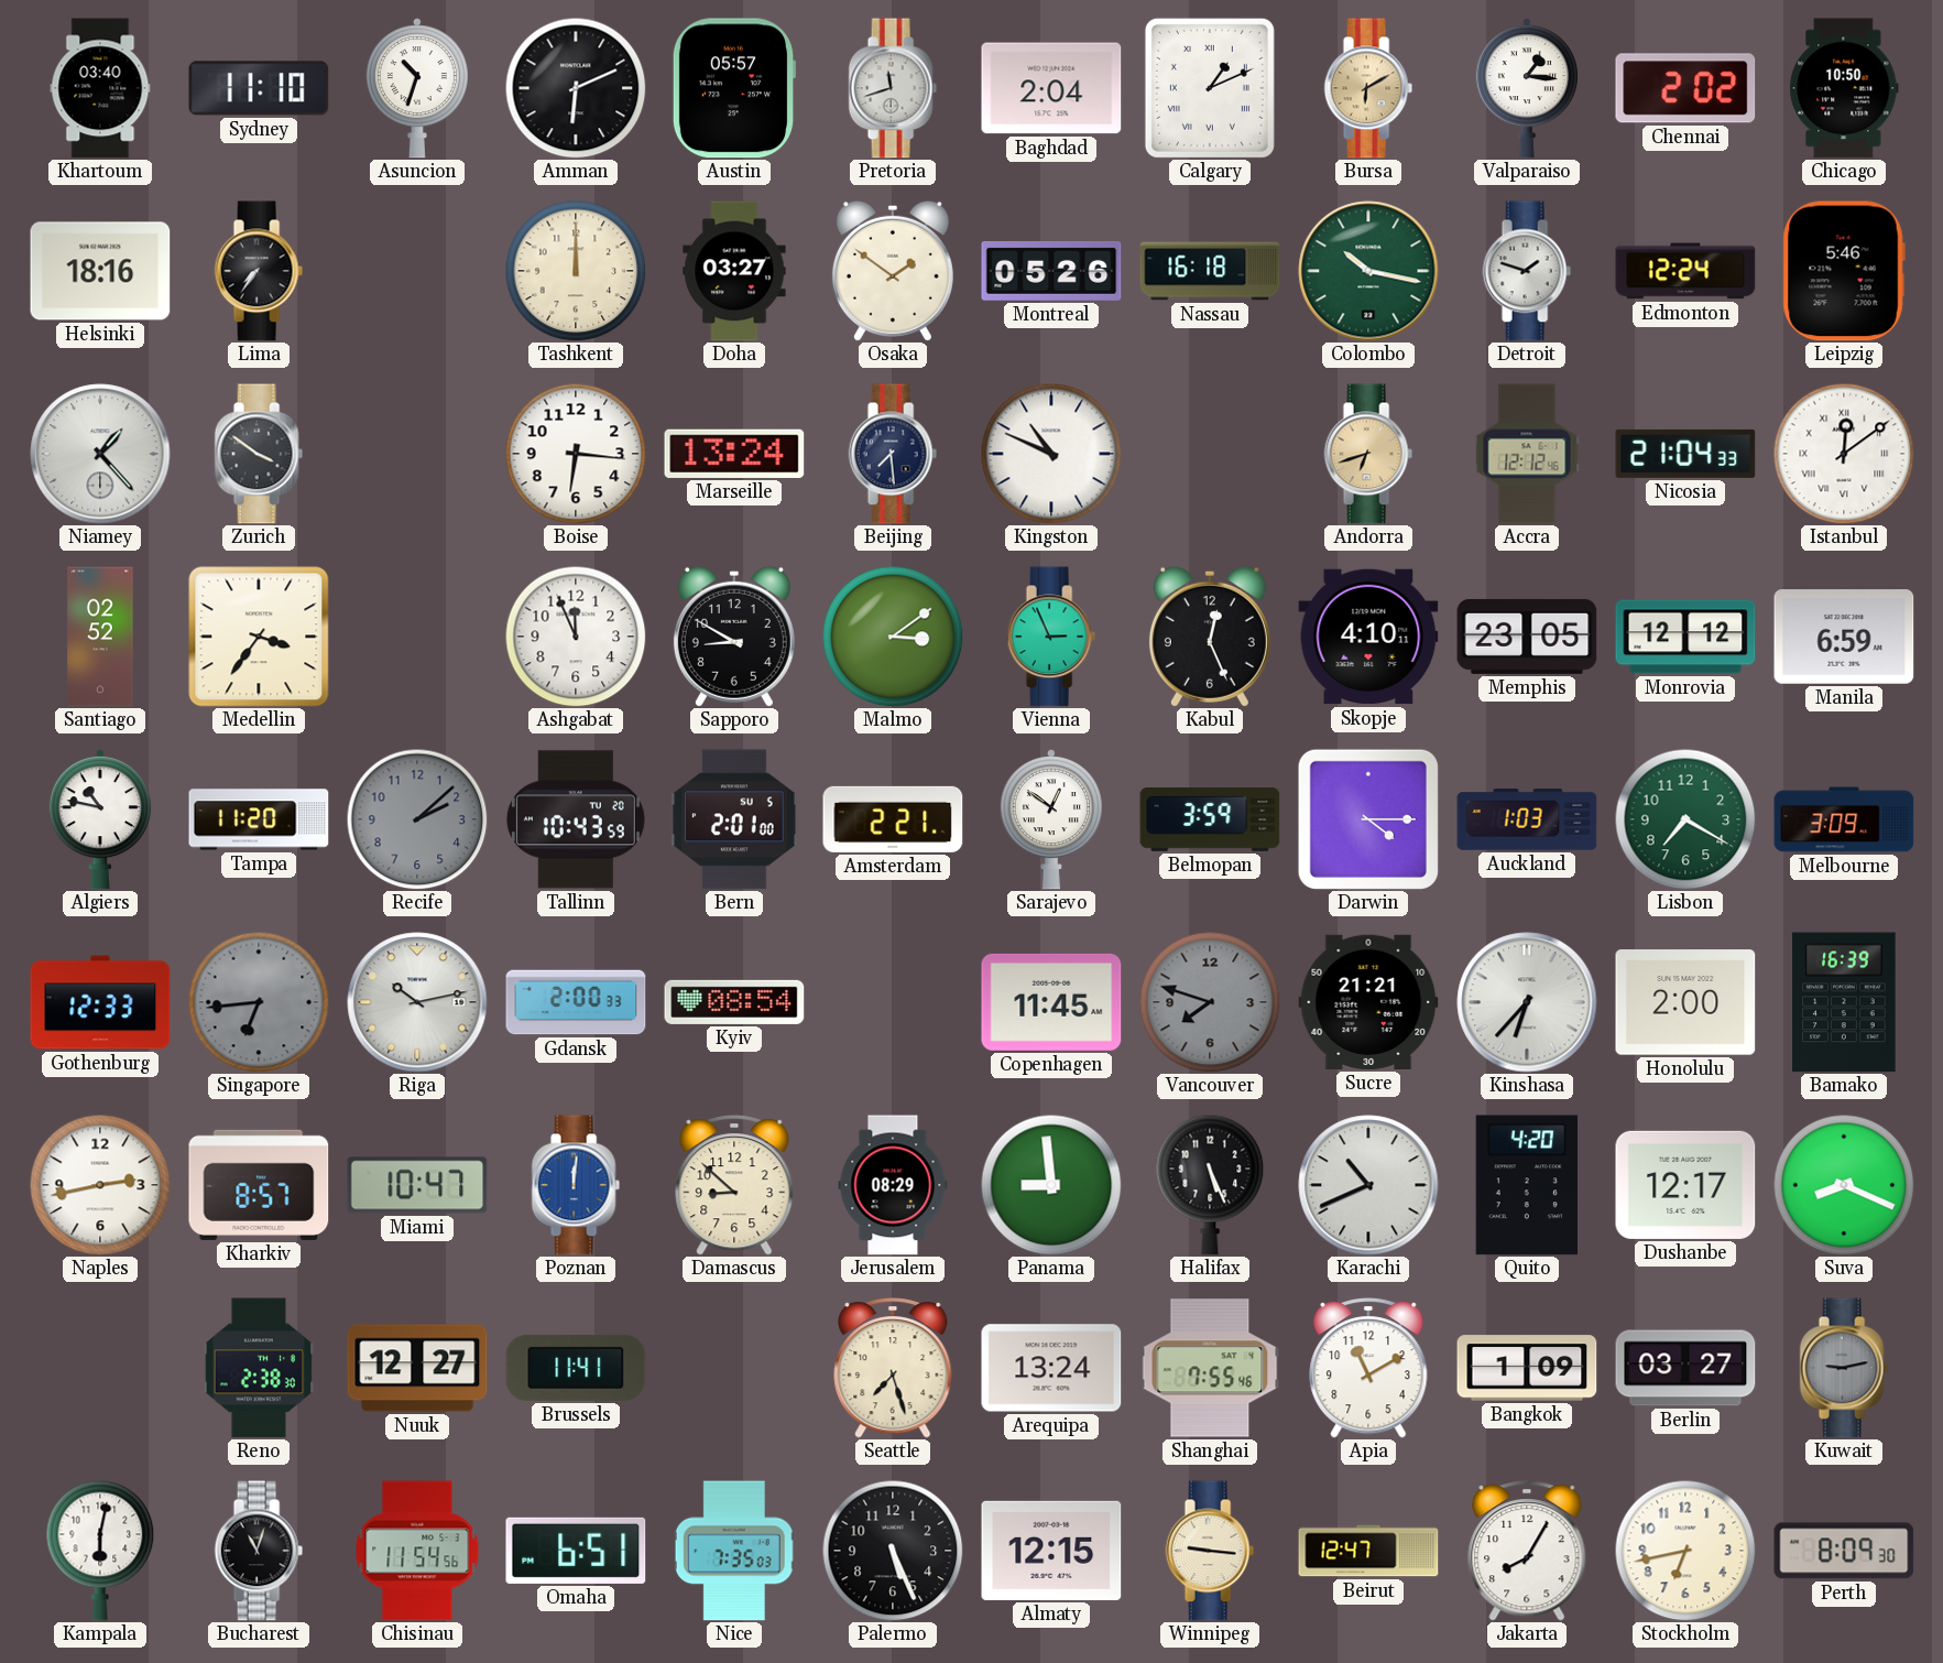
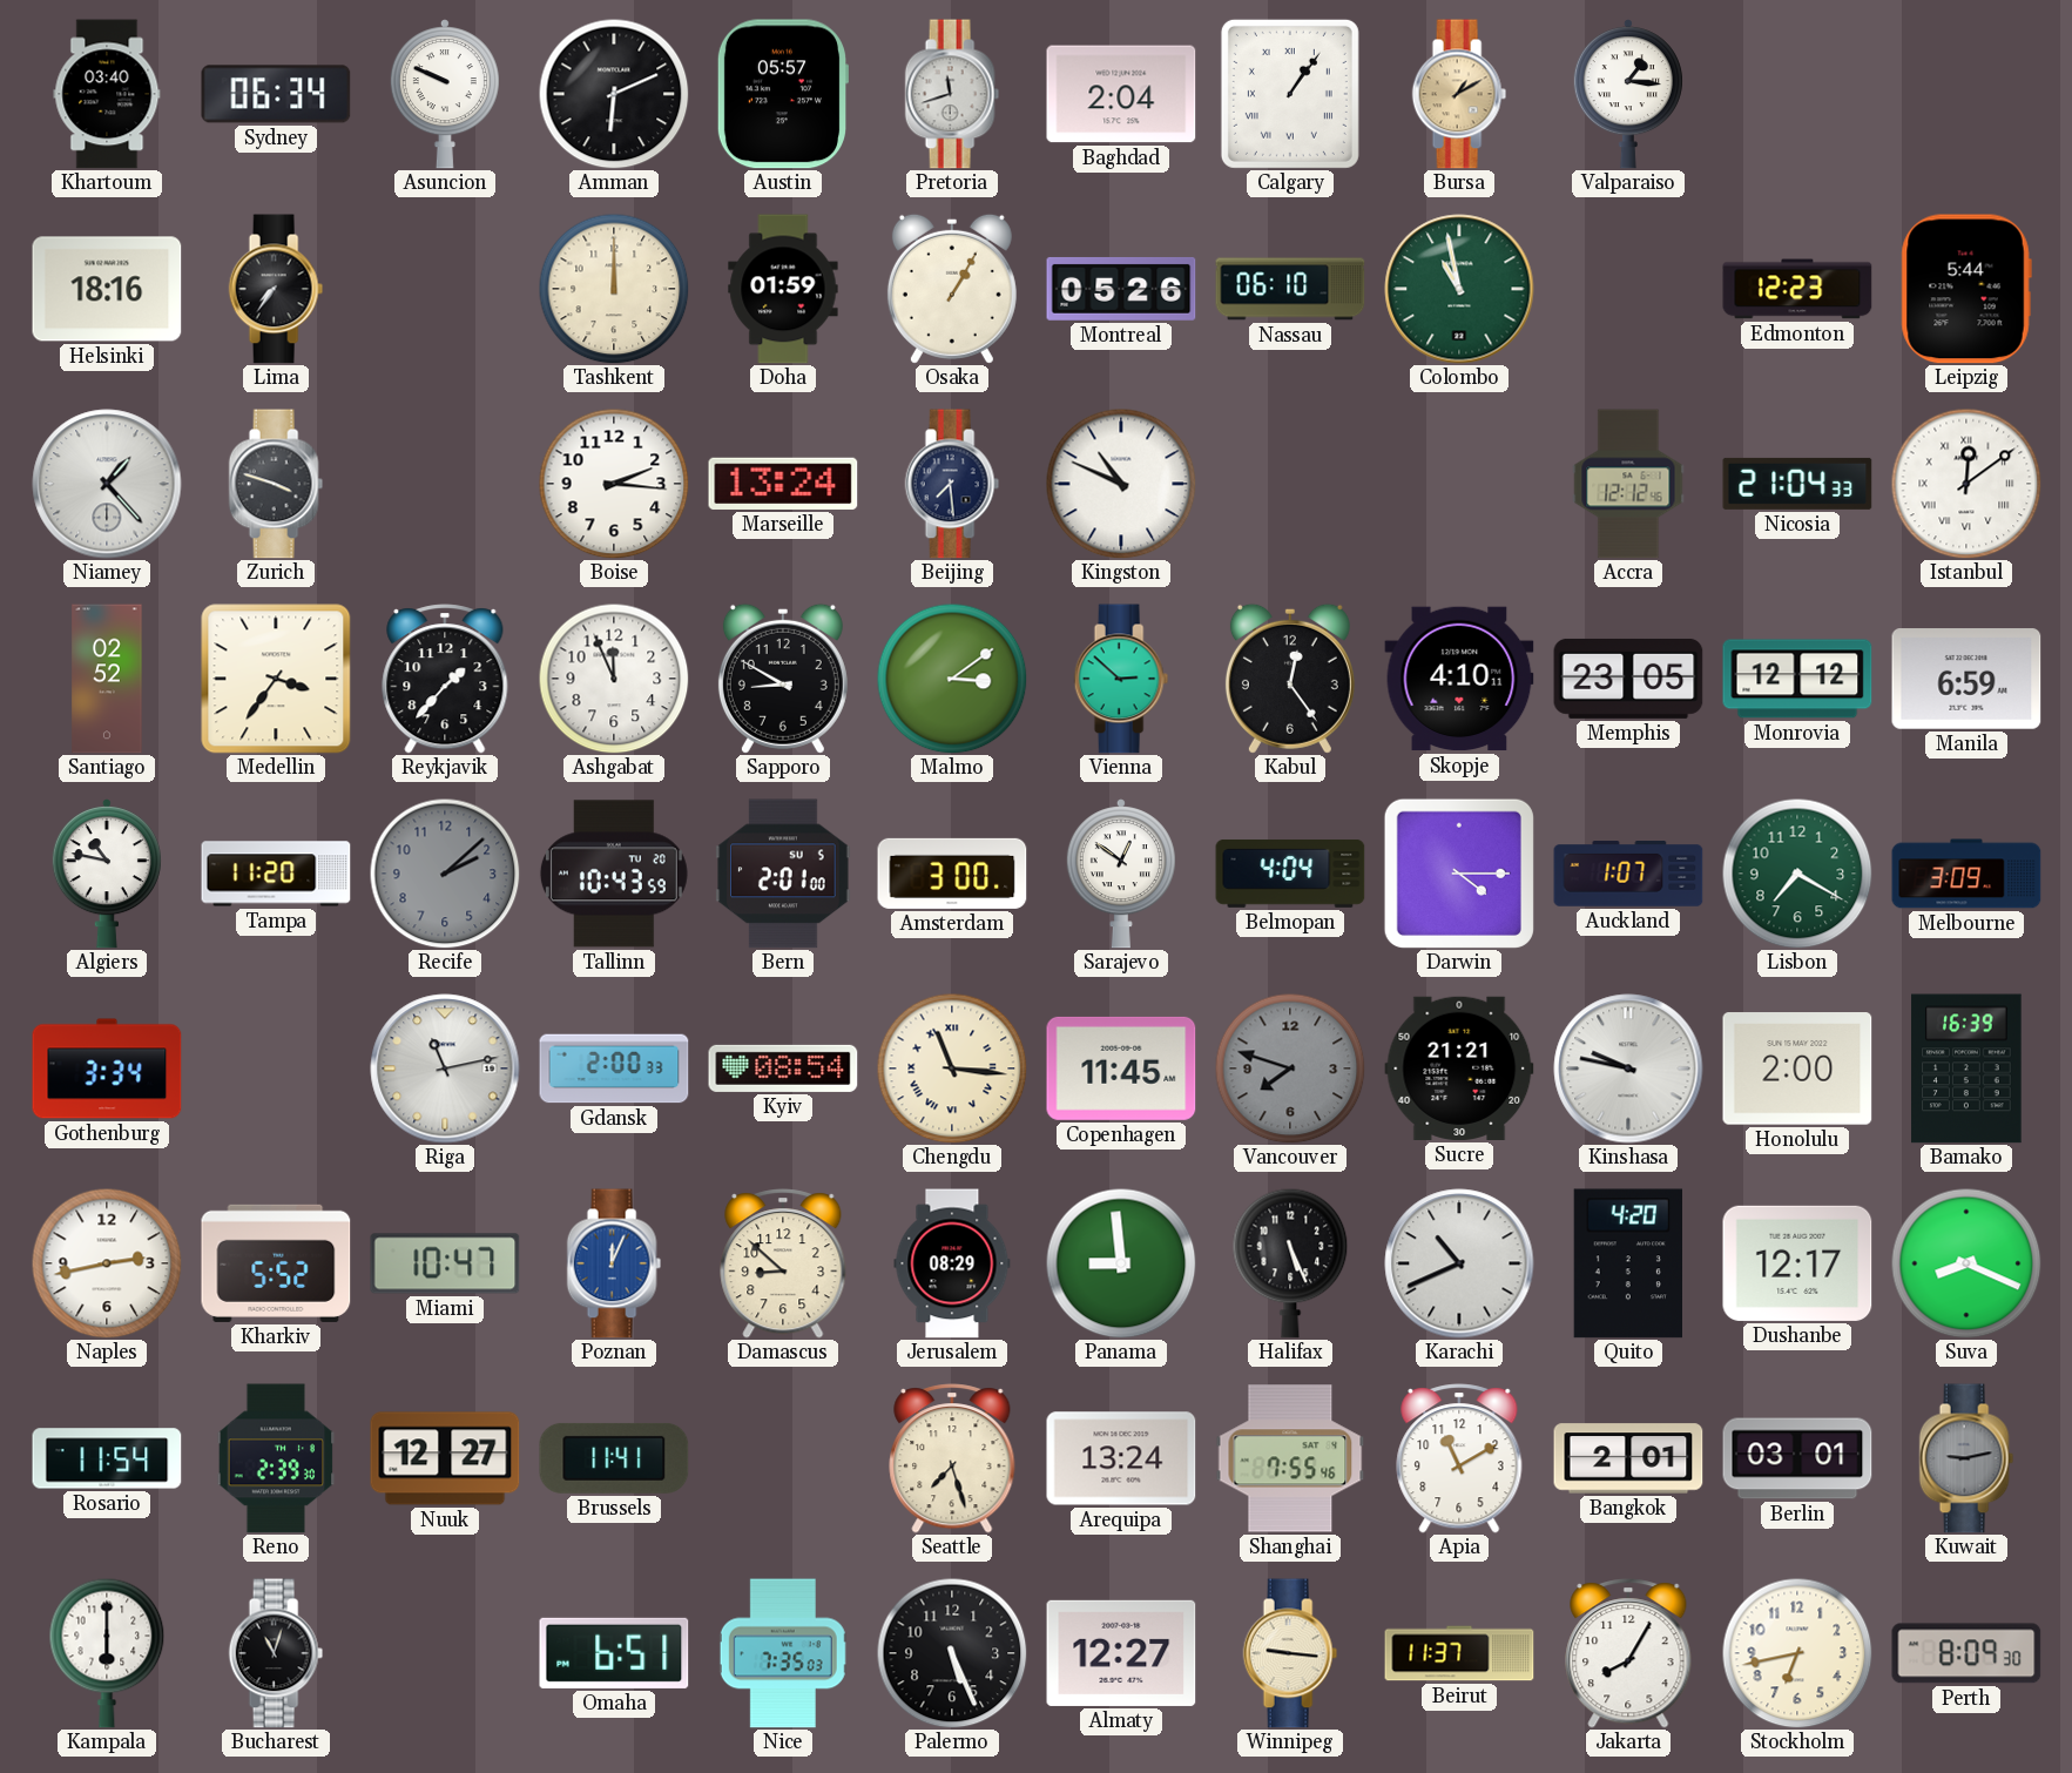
Sydney: 11:10 -> 06:34 (276, 94)
Asuncion: 10:33 -> 9:49 (445, 94)
Calgary: 1:11 -> 1:06 (1290, 94)
Bursa: 6:10 -> 1:10 (1459, 94)
Chennai: 2:02 -> none (1685, 88)
Chicago: 10:50 -> none (1844, 88)
Doha: 03:27 -> 01:59 (783, 289)
Osaka: 1:51 -> 1:05 (952, 289)
Nassau: 16:18 -> 06:10 (1290, 289)
Colombo: 10:17 -> 10:58 (1459, 289)
Detroit: 1:48 -> none (1527, 271)
Edmonton: 12:24 -> 12:23 (1797, 289)
Leipzig: 5:46 -> 5:44 (1966, 289)
Zurich: 3:51 -> 3:48 (276, 484)
Boise: 6:16 -> 2:16 (614, 484)
Andorra: 6:42 -> none (1368, 454)
Reykjavik: none -> 1:37 (445, 679)
Vienna: 2:56 -> 2:52 (1121, 679)
Kabul: 12:26 -> 12:24 (1290, 679)
Amsterdam: 2:21 -> 3:00 (952, 874)
Belmopan: 3:59 -> 4:04 (1290, 874)
Auckland: 1:03 -> 1:07 (1628, 874)
Gothenburg: 12:33 -> 3:34 (107, 1068)
Singapore: 6:44 -> none (259, 1002)
Riga: 10:13 -> 11:13 (445, 1068)
Chengdu: none -> 11:16 (952, 1068)
Kinshasa: 6:37 -> 9:47 (1628, 1068)
Kharkiv: 8:57 -> 5:52 (276, 1263)
Poznan: 12:01 -> 12:04 (614, 1263)
Rosario: none -> 11:54 (107, 1458)
Reno: 2:38 -> 2:39 (276, 1458)
Bangkok: 1:09 -> 2:01 (1628, 1458)
Berlin: 03:27 -> 03:01 (1797, 1458)
Kampala: 6:02 -> 6:00 (107, 1653)
Chisinau: 11:54 -> none (417, 1551)
Almaty: 12:15 -> 12:27 (1121, 1653)
Beirut: 12:47 -> 11:37 (1459, 1653)
